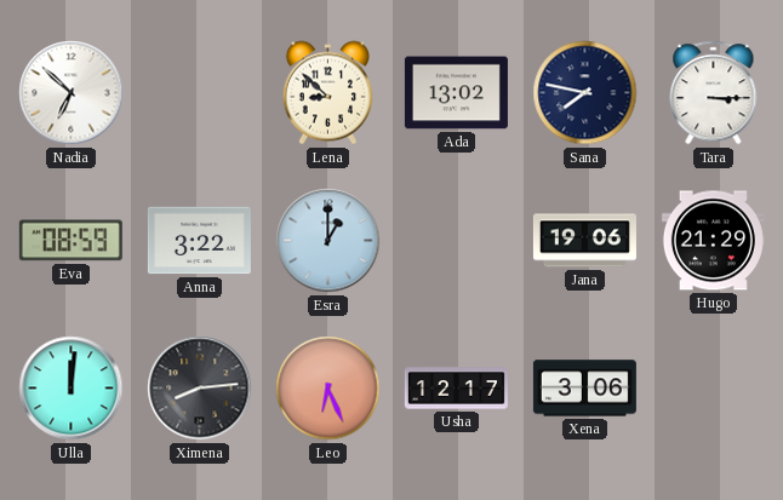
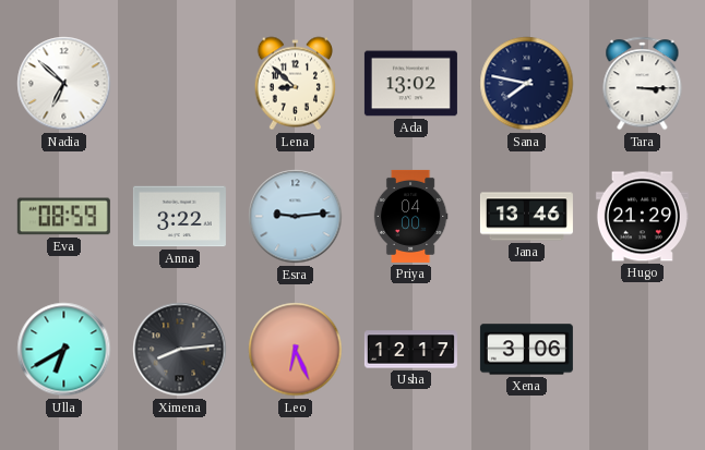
Esra: 1:00 -> 9:14 (296, 217)
Priya: none -> 04:00 (410, 216)
Jana: 19:06 -> 13:46 (526, 217)
Ulla: 12:01 -> 6:40 (64, 350)
